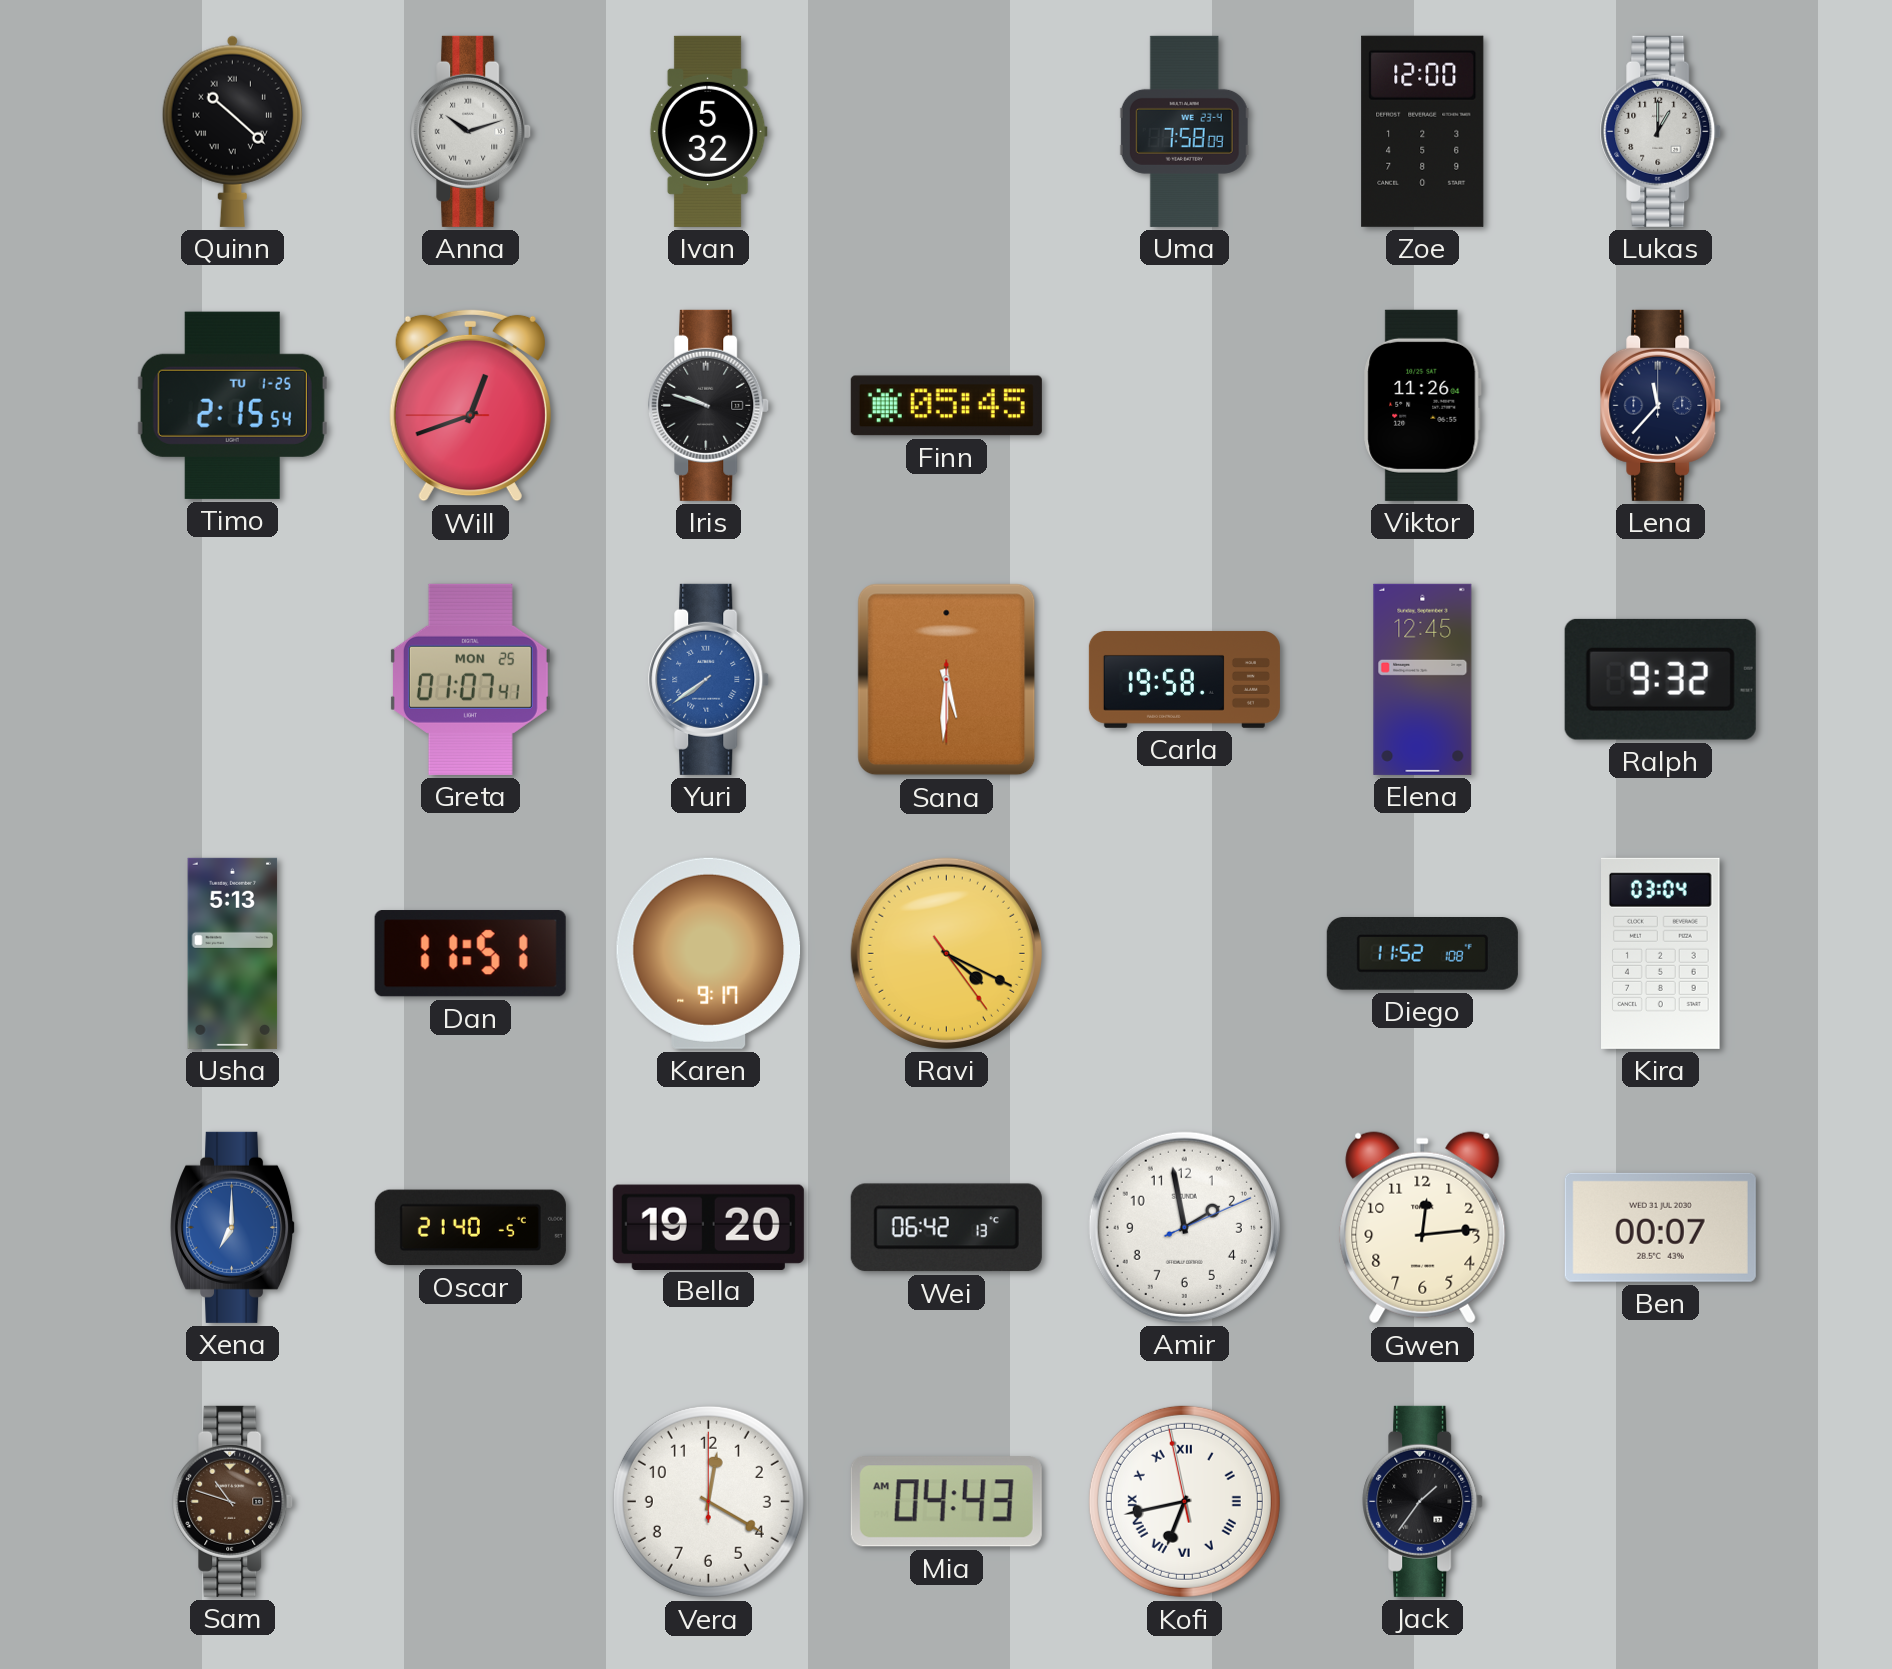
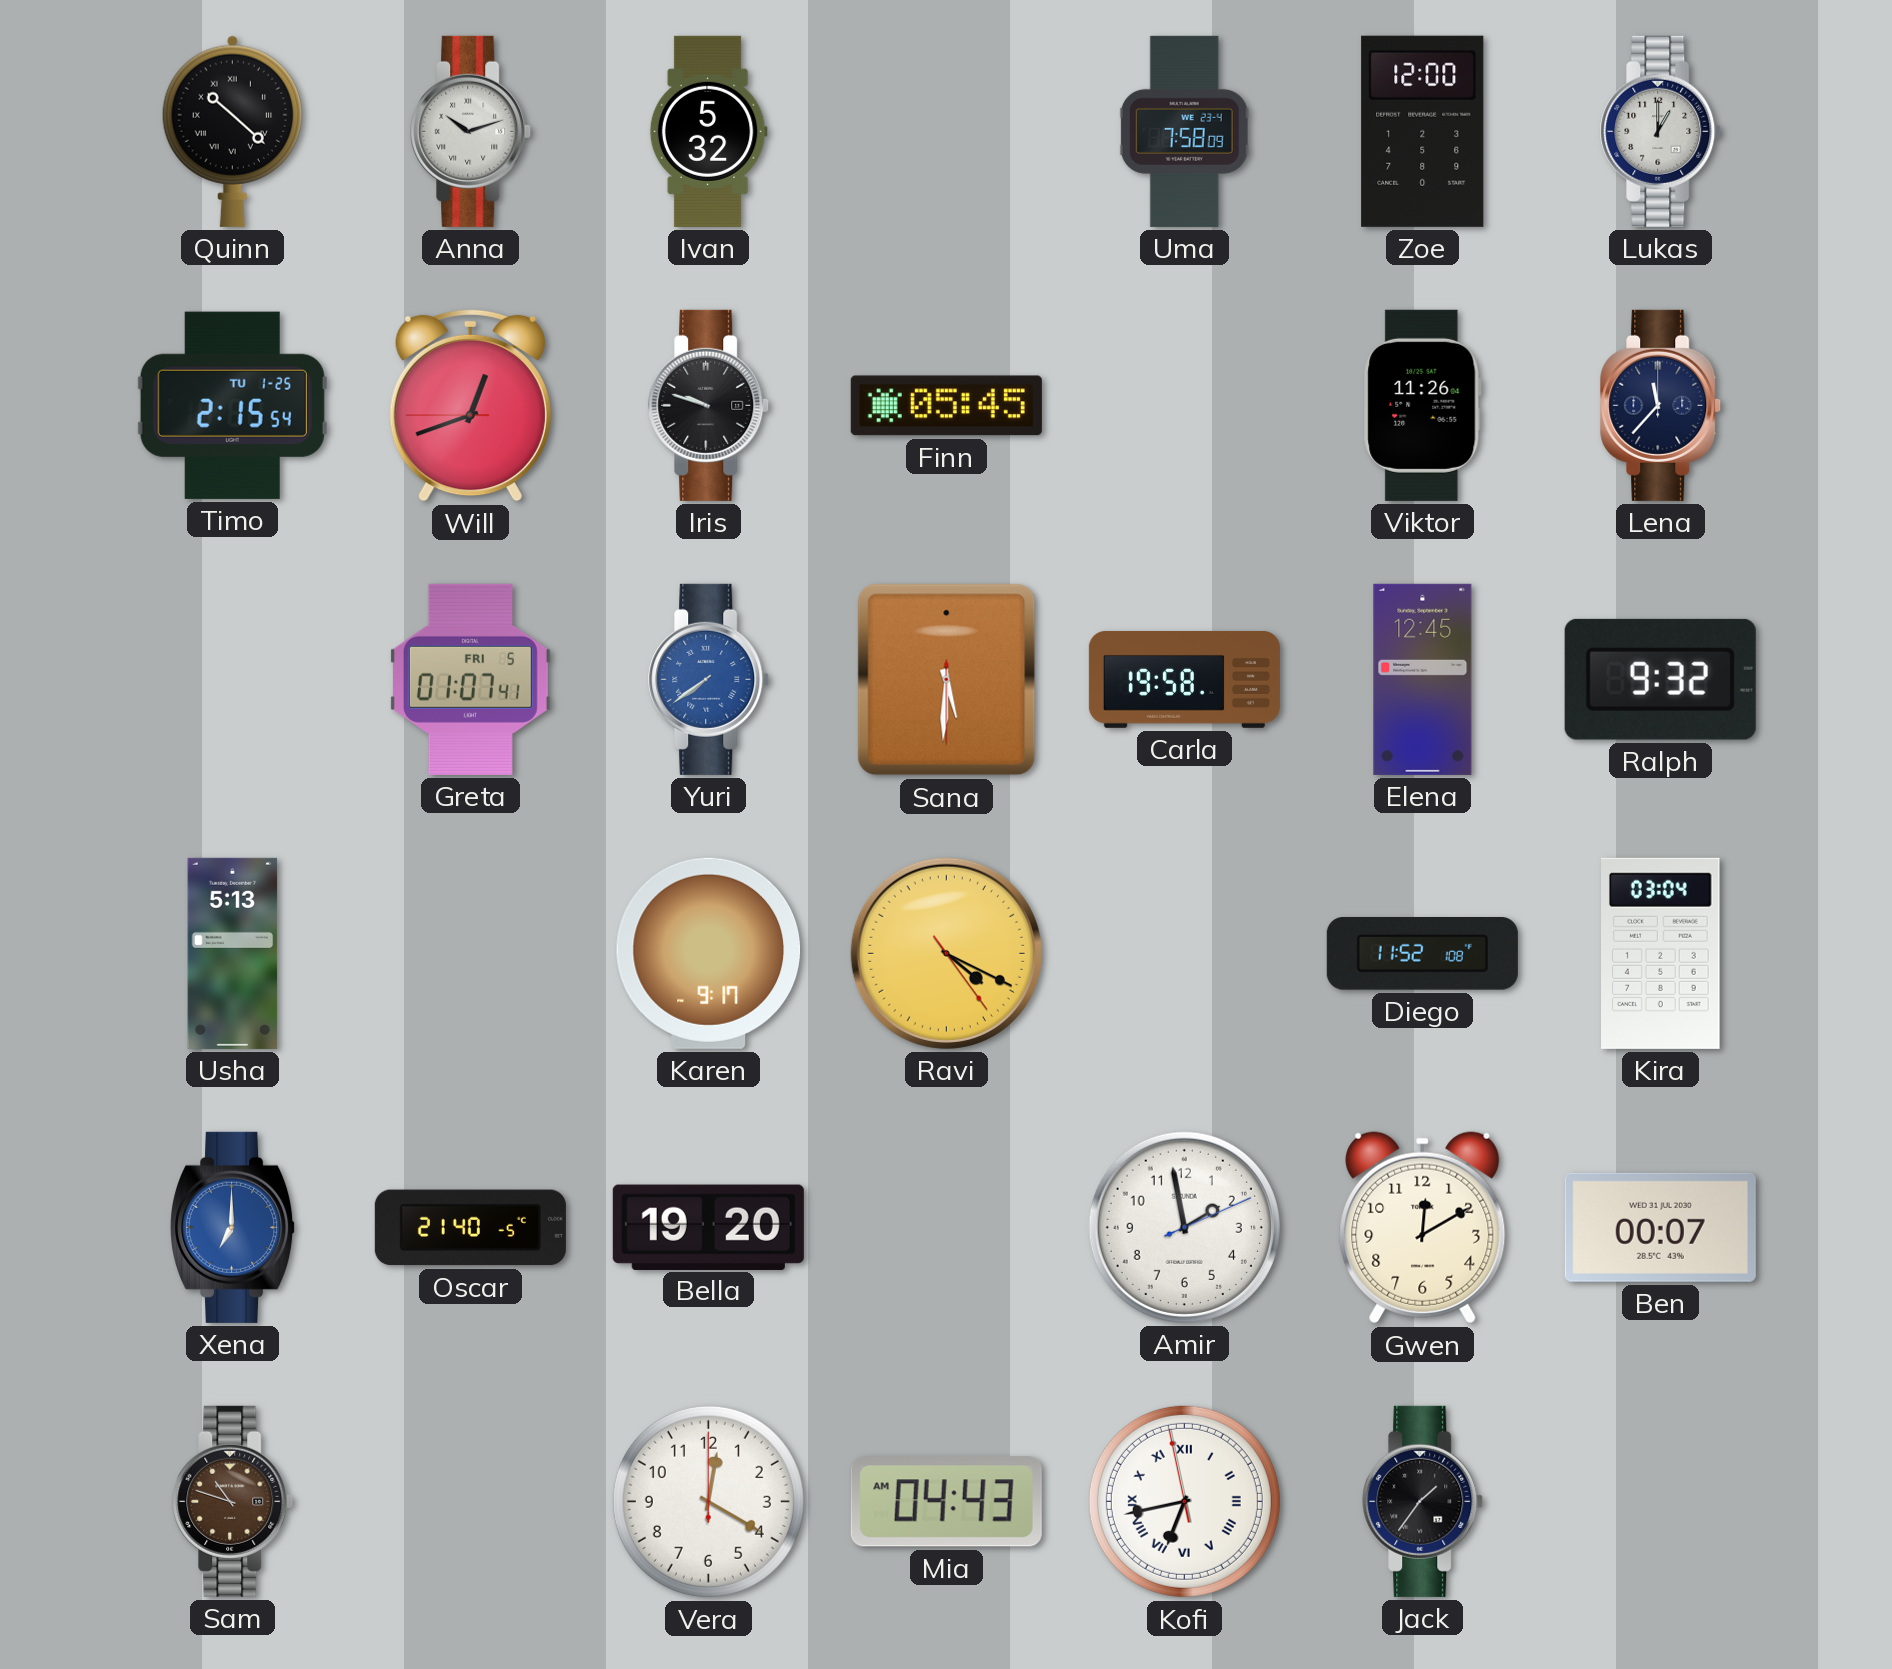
Greta date: MON 25 -> FRI 5 (470, 679)
Dan: 11:51 -> none (470, 954)
Wei: 06:42 -> none (946, 1228)
Gwen: 12:14 -> 12:10 (1423, 1228)
